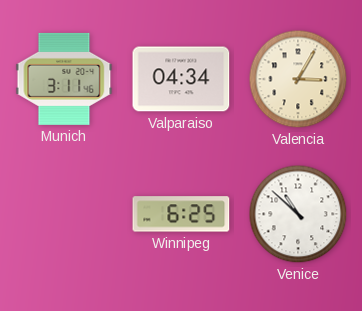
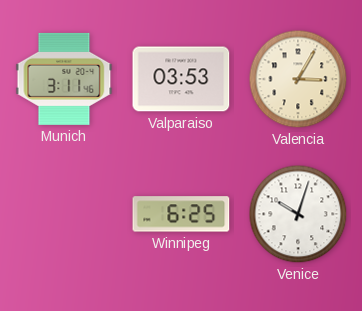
Valparaiso: 04:34 -> 03:53 (181, 79)
Venice: 10:52 -> 10:03 (298, 214)
